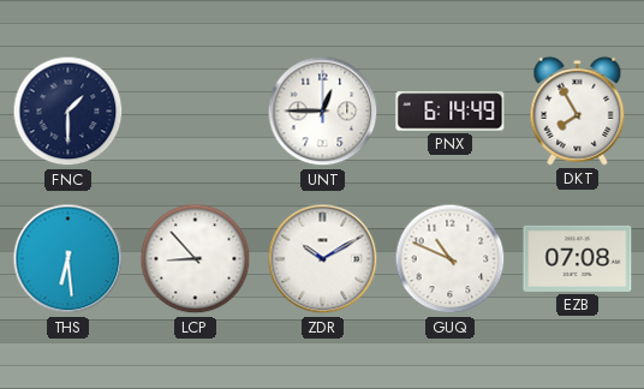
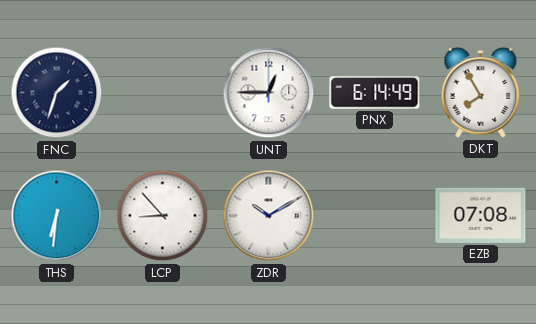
FNC: 1:30 -> 1:33 (57, 93)
THS: 6:29 -> 6:31 (57, 216)
GUQ: 10:49 -> none (451, 259)
